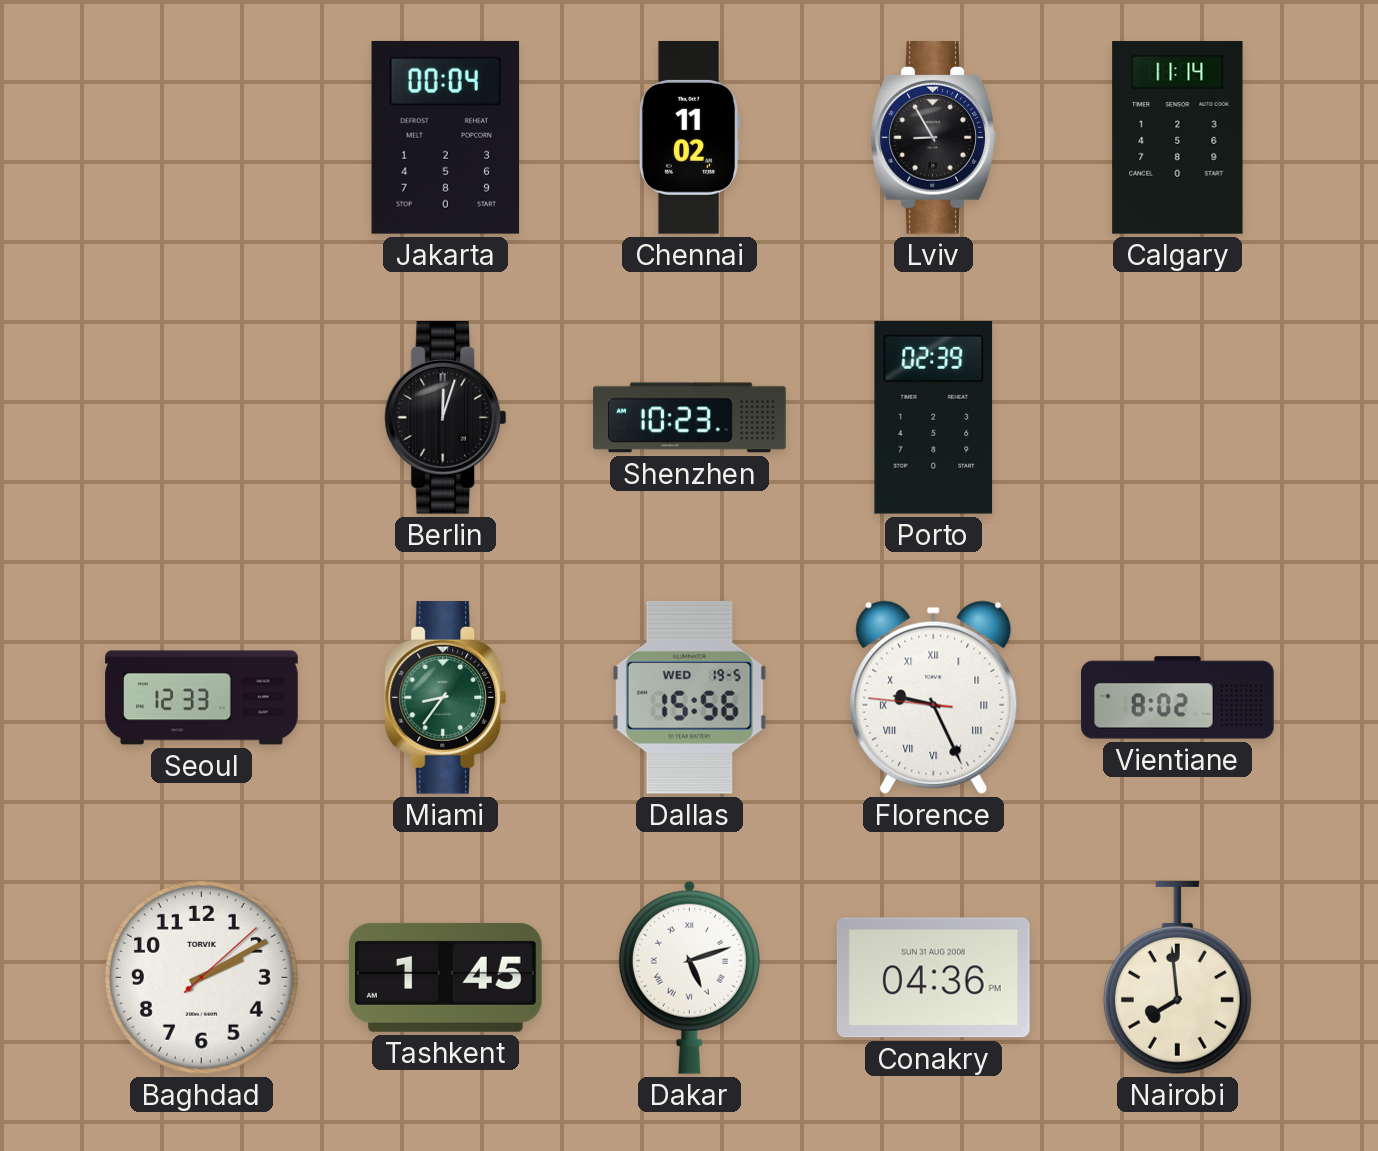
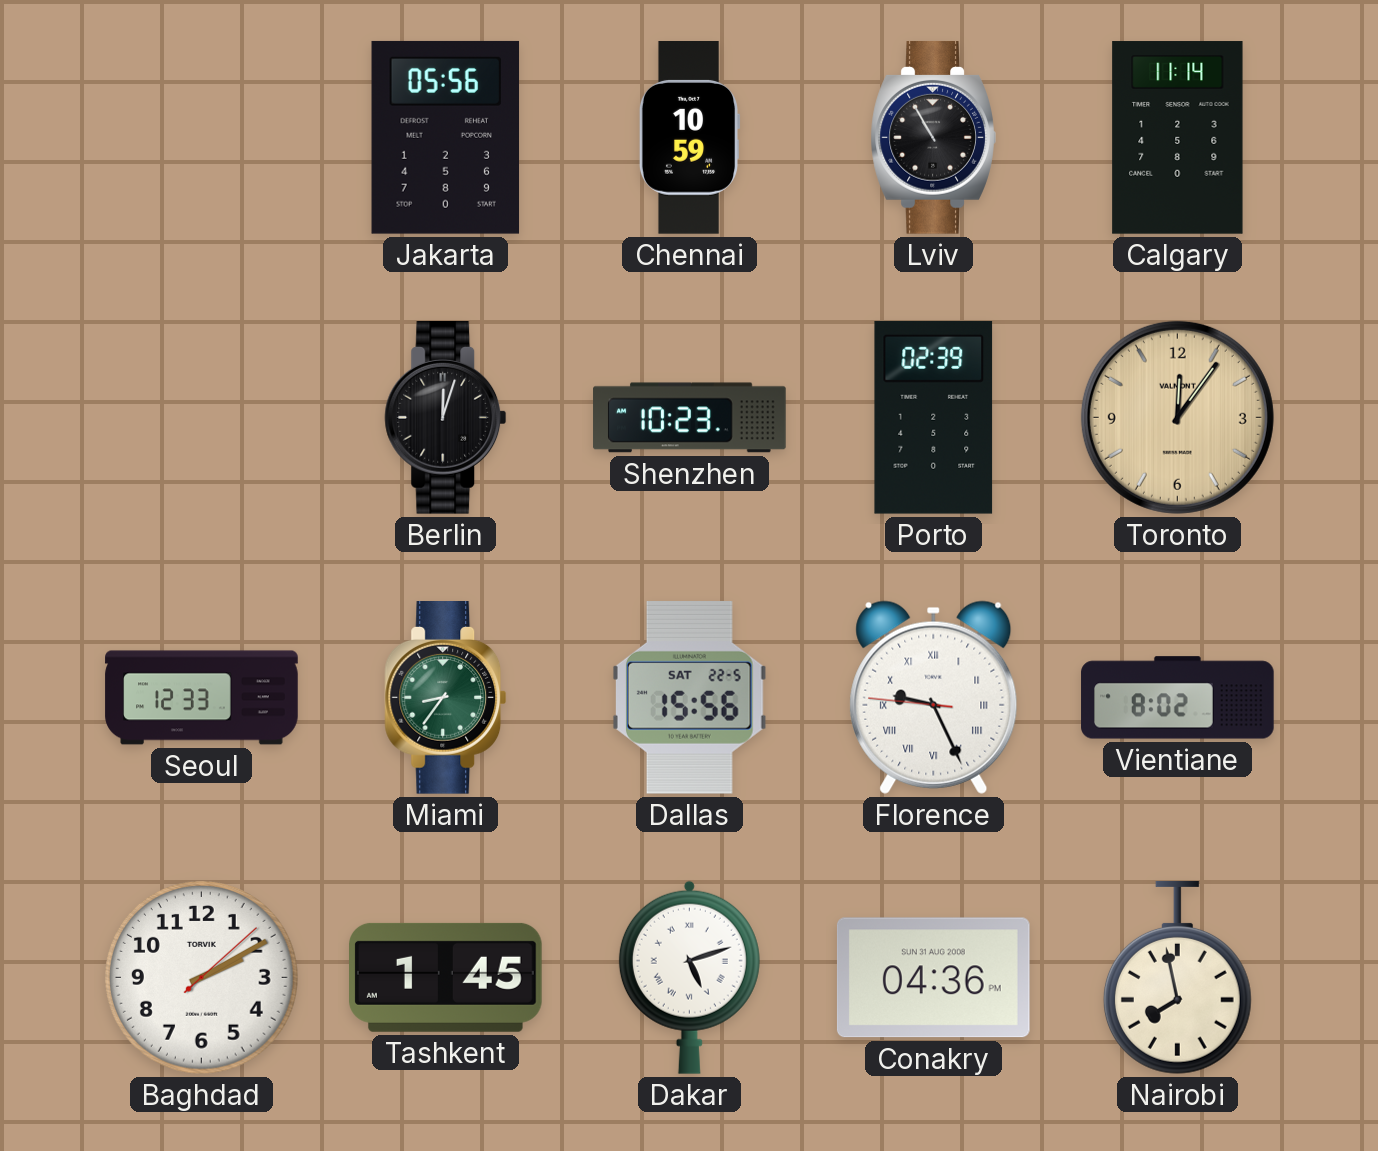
Jakarta: 00:04 -> 05:56 (446, 137)
Chennai: 11:02 -> 10:59 (689, 138)
Lviv: 8:55 -> 10:55 (933, 138)
Toronto: none -> 12:06 (1177, 417)
Dallas date: WED 19-5 -> SAT 22-5 (689, 697)
Nairobi: 7:59 -> 7:58 (1177, 978)
